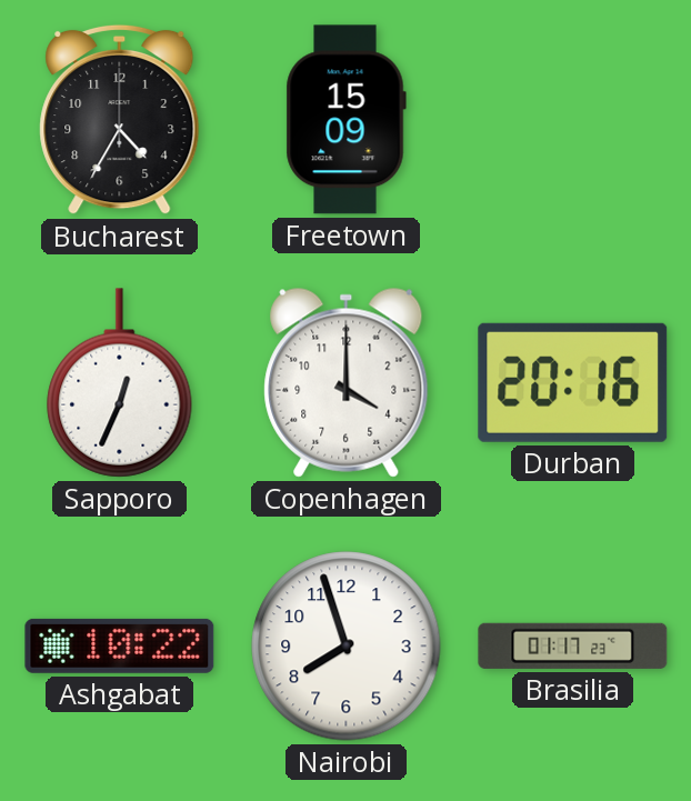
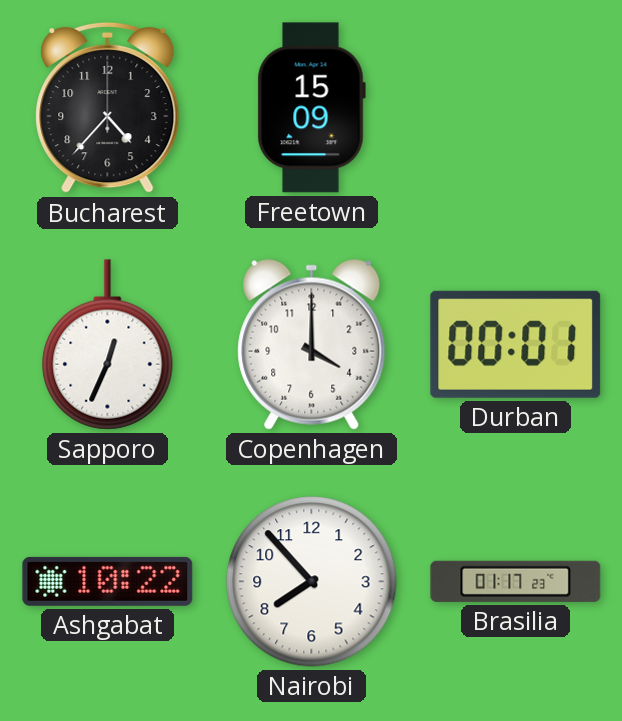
Bucharest: 4:35 -> 4:37 (108, 108)
Durban: 20:16 -> 00:01 (516, 344)
Nairobi: 7:57 -> 7:53 (312, 582)
